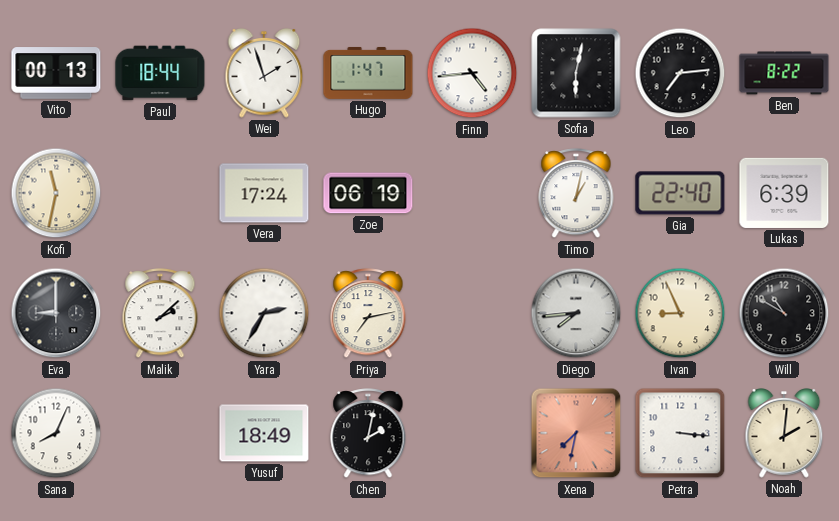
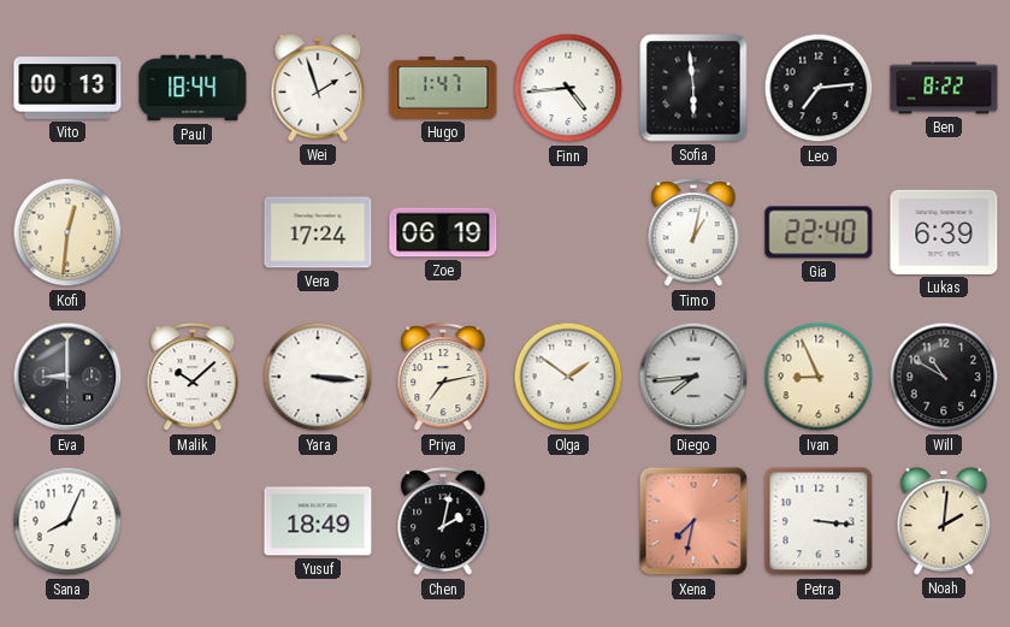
Sofia: 6:02 -> 5:59 (693, 88)
Kofi: 11:32 -> 12:31 (67, 232)
Malik: 2:08 -> 10:08 (193, 378)
Yara: 2:35 -> 3:16 (318, 377)
Olga: none -> 1:51 (568, 377)
